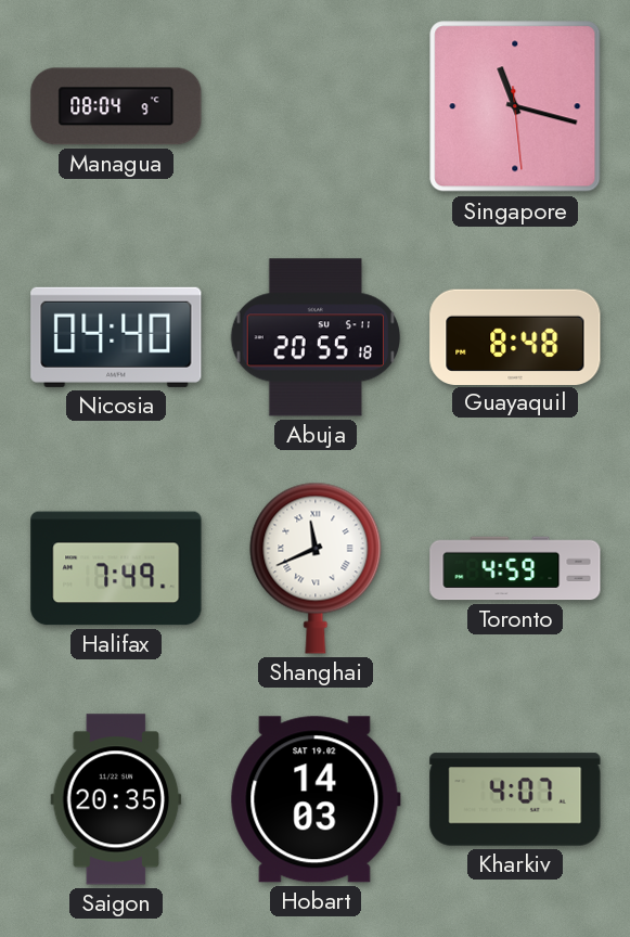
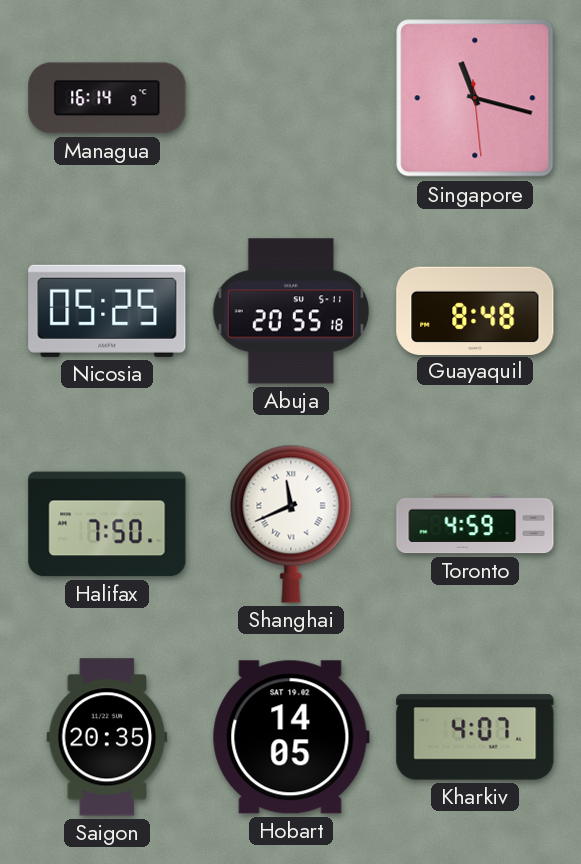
Managua: 08:04 -> 16:14 (107, 98)
Nicosia: 04:40 -> 05:25 (107, 311)
Halifax: 7:49 -> 7:50 (107, 524)
Hobart: 14:03 -> 14:05 (291, 737)
